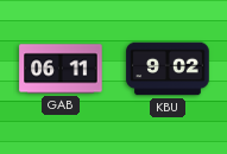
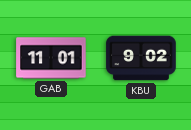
GAB: 06:11 -> 11:01 (51, 58)
